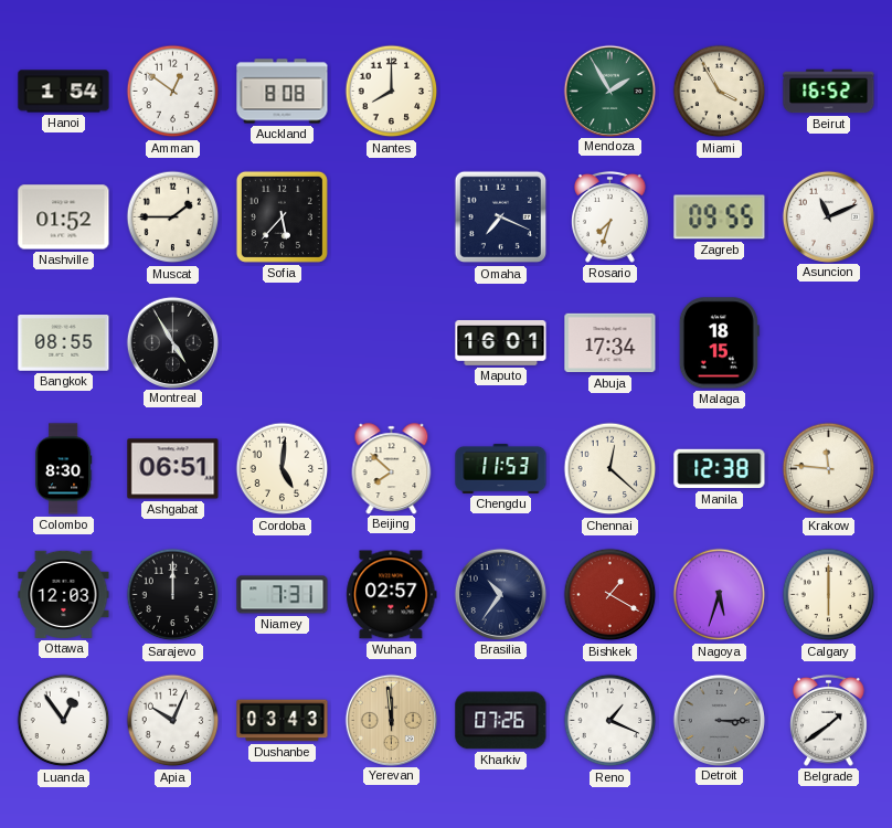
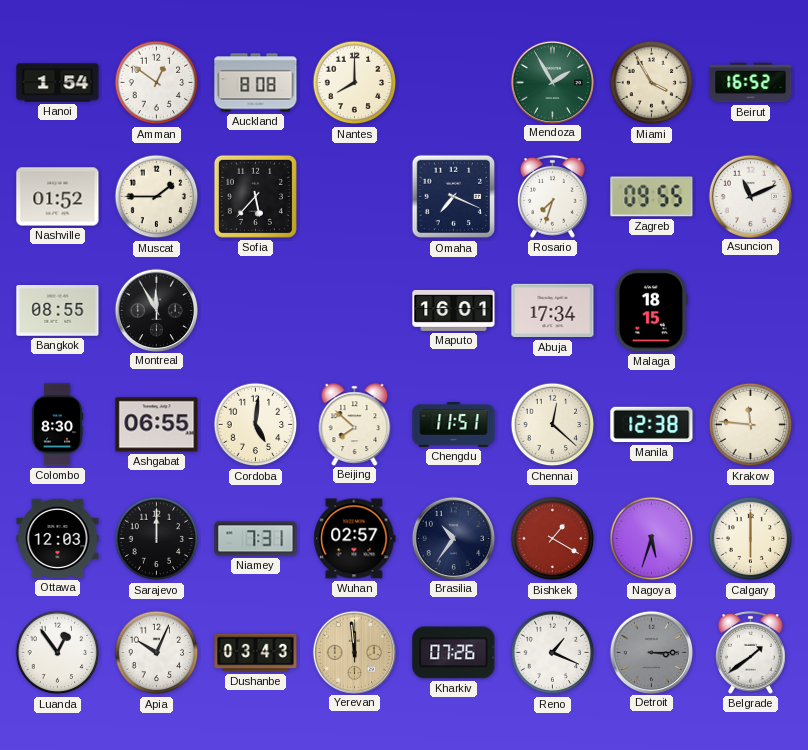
Montreal: 4:55 -> 11:55 (156, 310)
Ashgabat: 06:51 -> 06:55 (157, 425)
Chengdu: 11:53 -> 11:51 (454, 424)
